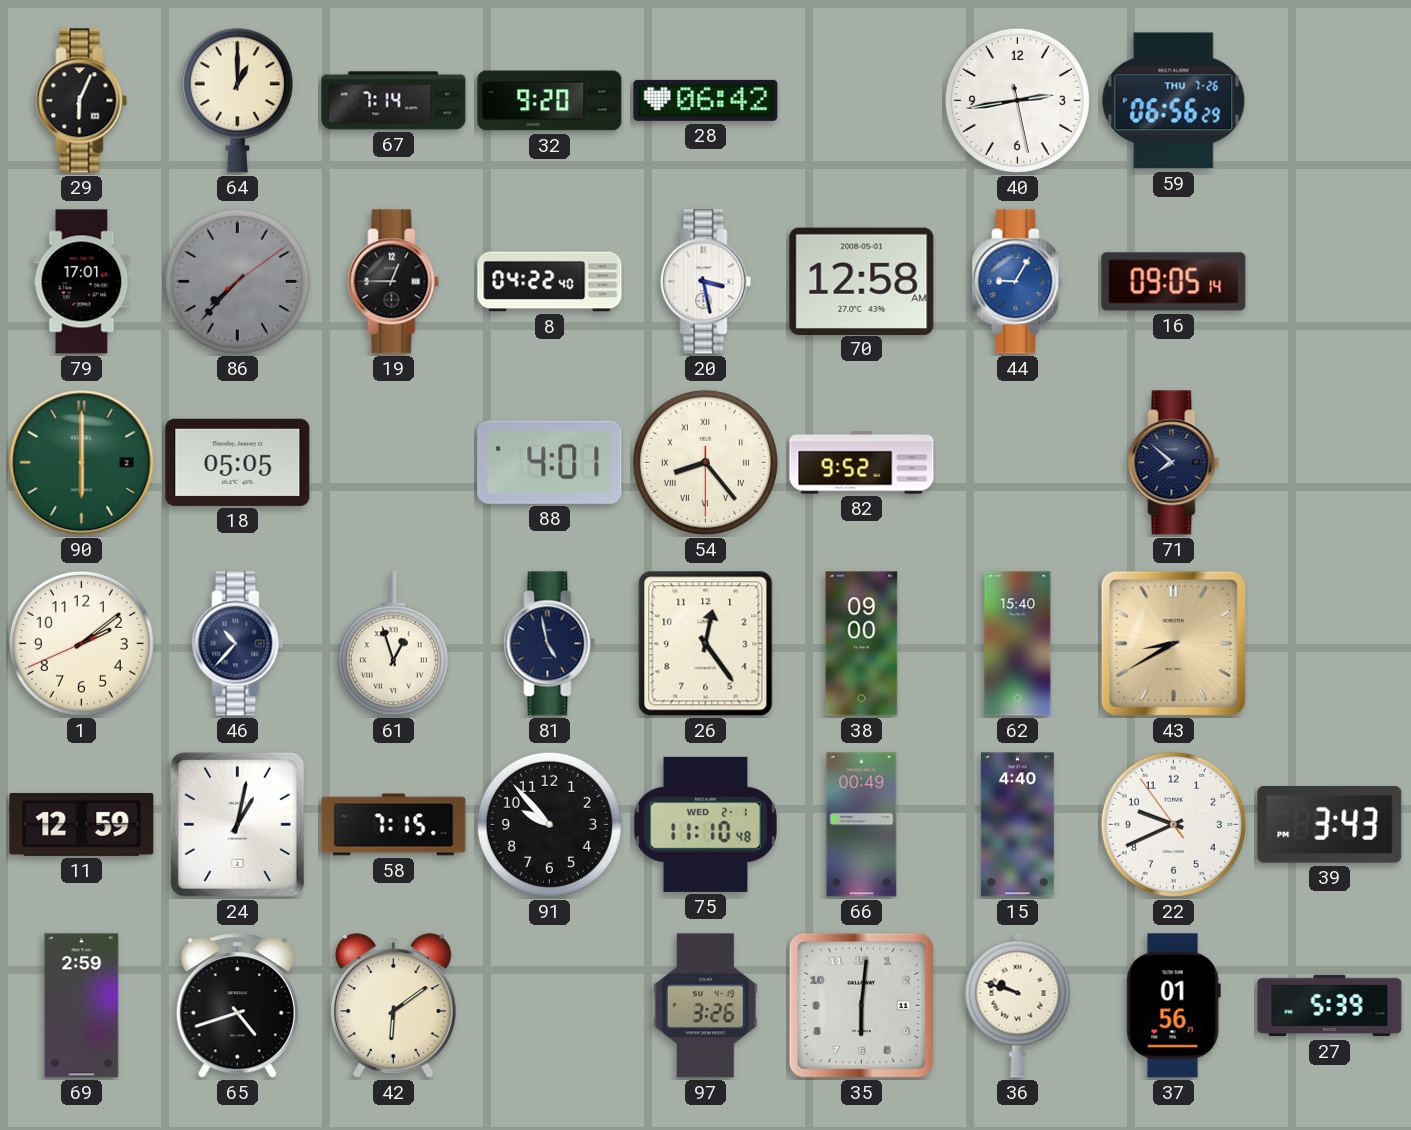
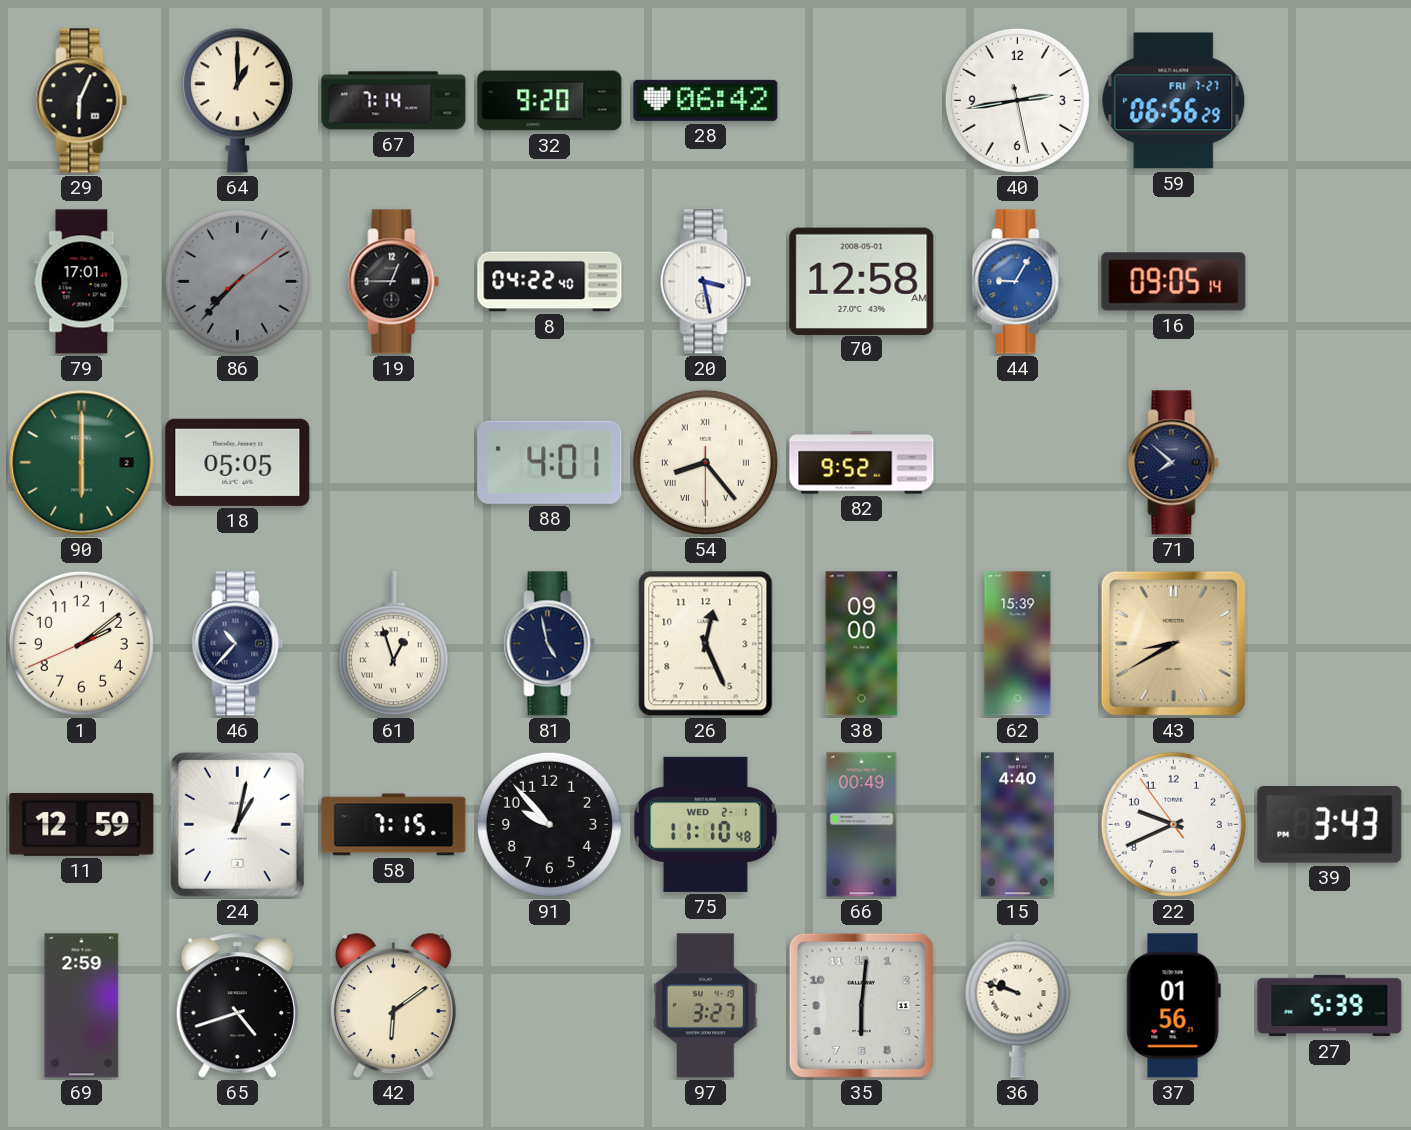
59 date: THU 7-26 -> FRI 7-27 (1174, 101)
26: 12:24 -> 12:26 (706, 644)
62: 15:40 -> 15:39 (1018, 644)
97: 3:26 -> 3:27 (705, 1006)
